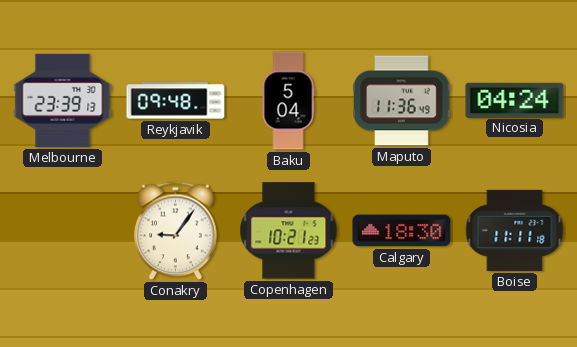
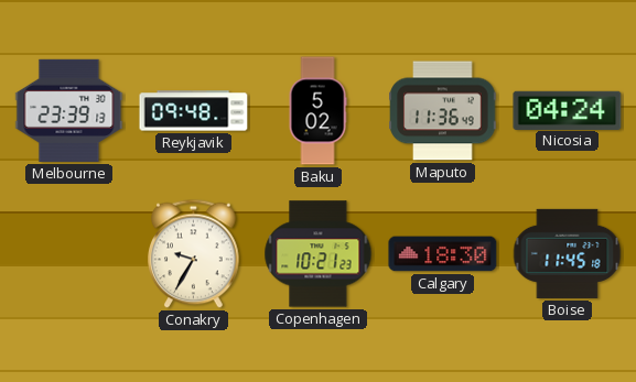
Baku: 5:04 -> 5:02 (317, 111)
Conakry: 9:06 -> 9:35 (194, 254)
Boise: 11:11 -> 11:45 (568, 253)
